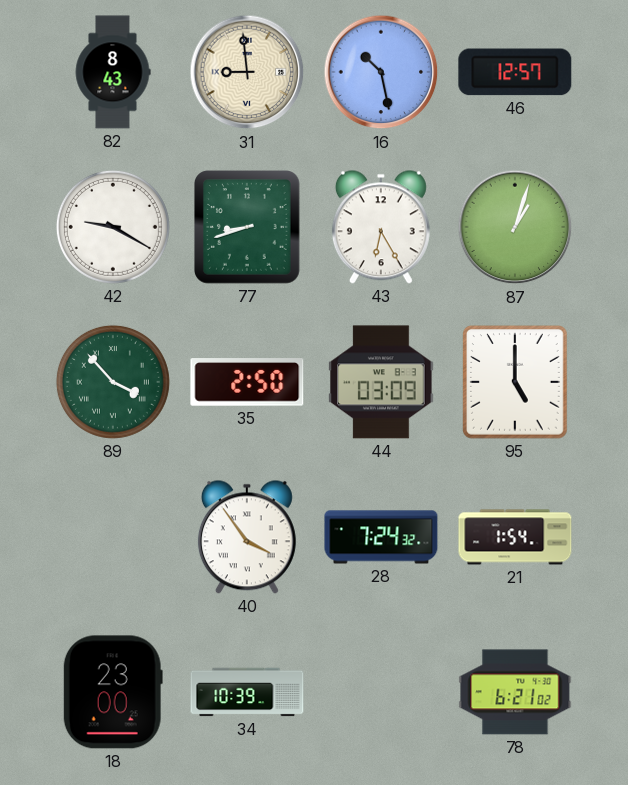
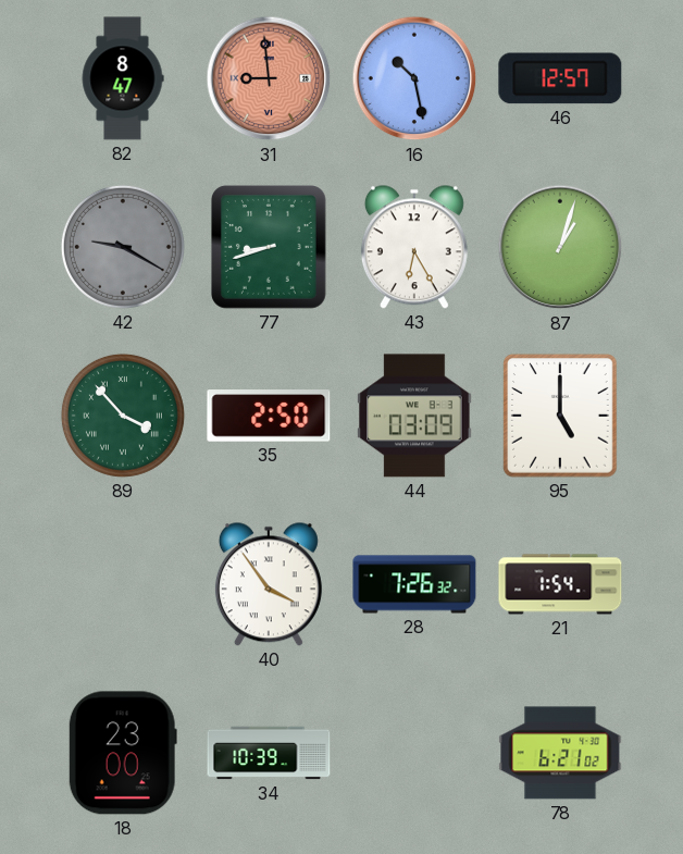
82: 8:43 -> 8:47 (123, 78)
31 dial: cream -> salmon (269, 78)
42 dial: white -> grey (123, 247)
28: 7:24 -> 7:26 (414, 584)
